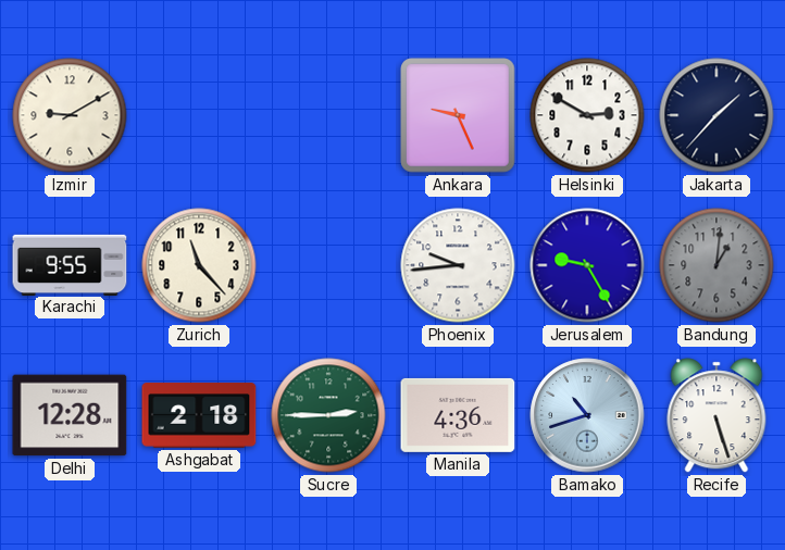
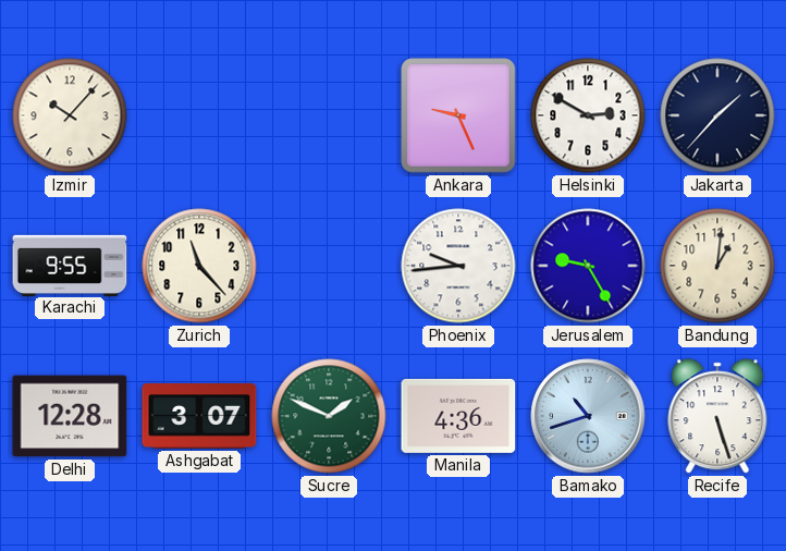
Izmir: 9:10 -> 10:07 (70, 115)
Bandung dial: grey -> cream (717, 266)
Ashgabat: 2:18 -> 3:07 (199, 416)
Sucre: 2:45 -> 1:49 (329, 416)
